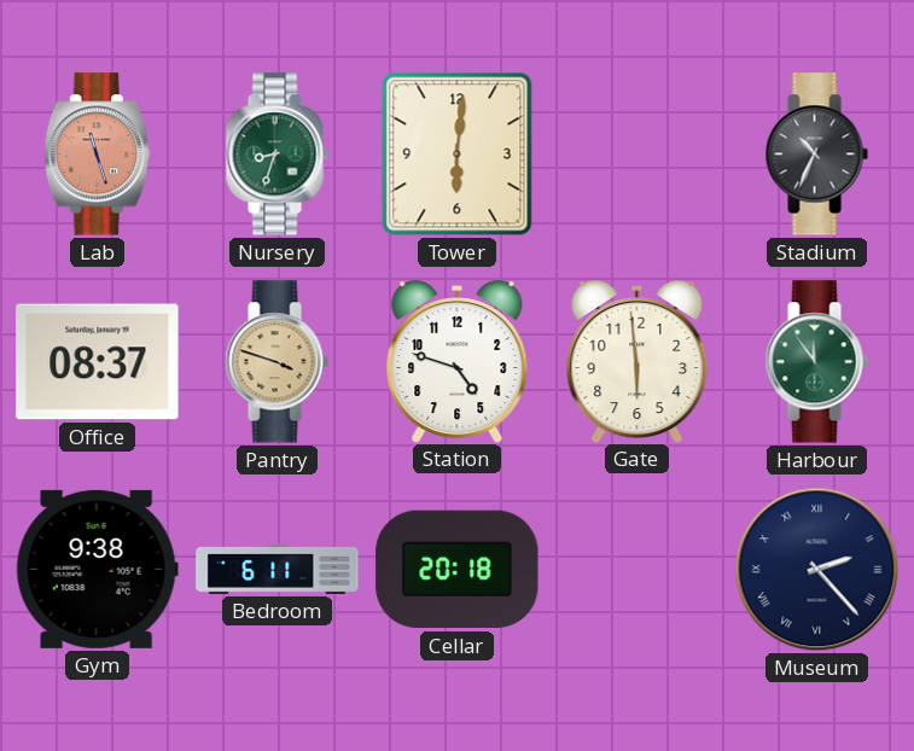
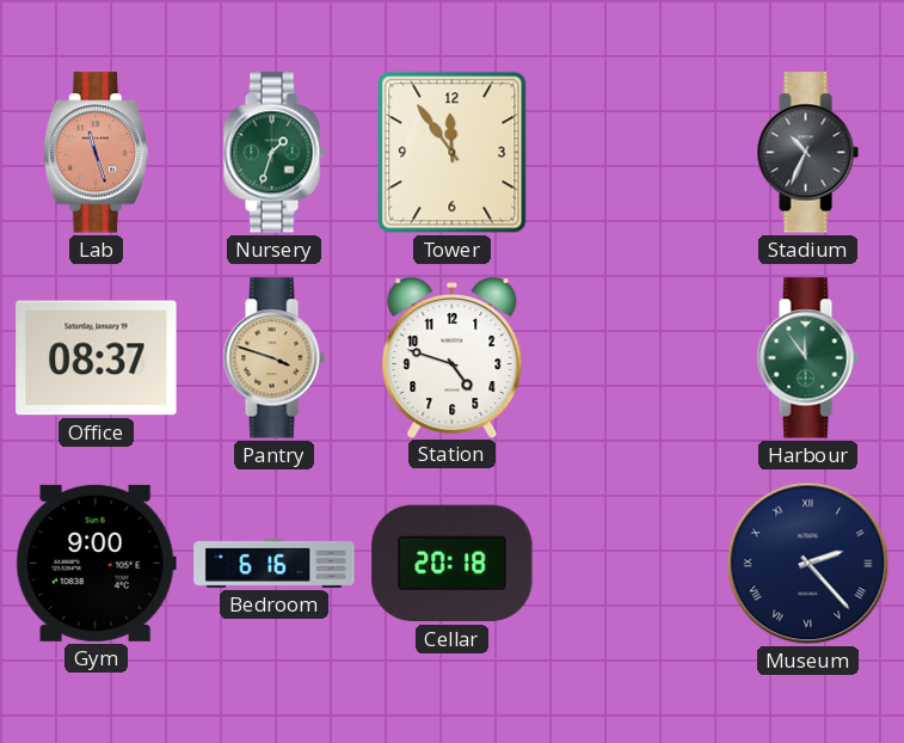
Nursery: 8:33 -> 1:33 (273, 153)
Tower: 6:01 -> 11:54 (453, 153)
Gate: 5:59 -> none (638, 362)
Gym: 9:38 -> 9:00 (96, 563)
Bedroom: 6:11 -> 6:16 (275, 563)
